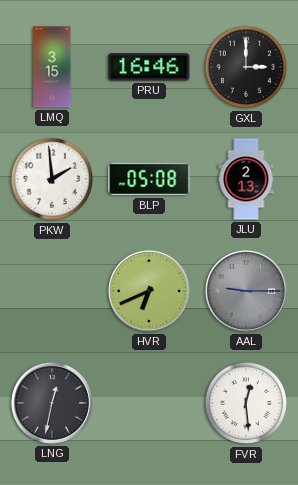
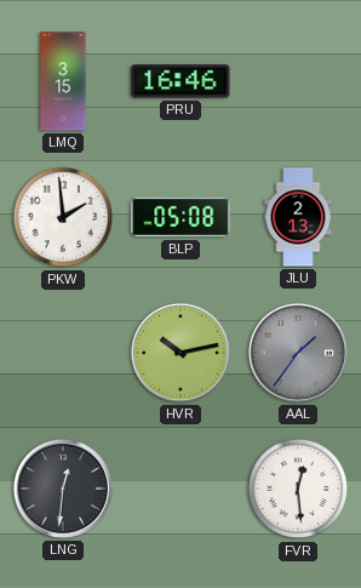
GXL: 3:00 -> none (246, 67)
HVR: 6:41 -> 10:13 (180, 353)
AAL: 9:15 -> 1:36 (298, 353)
LNG: 12:32 -> 12:31 (63, 489)
